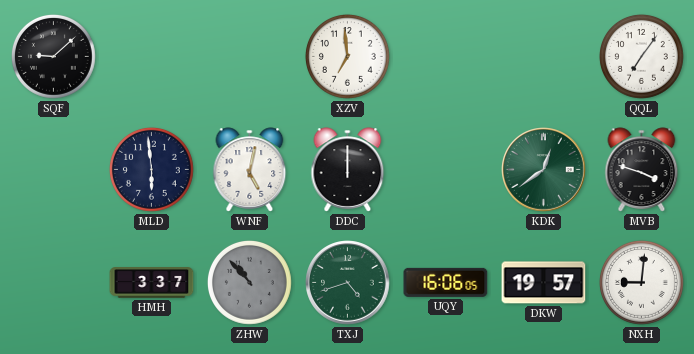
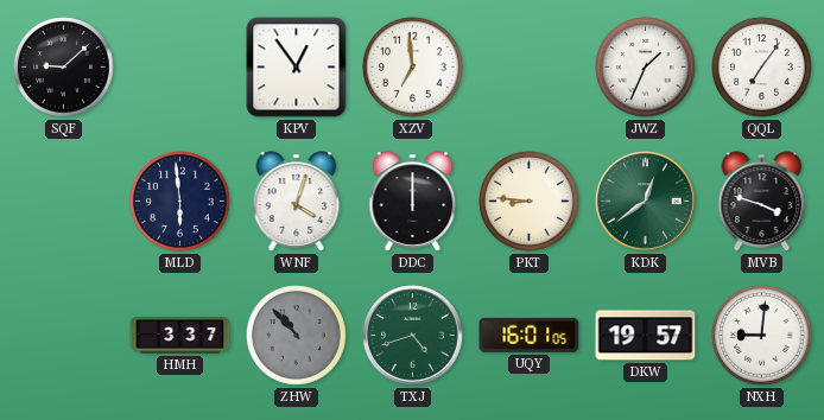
KPV: none -> 12:54 (297, 68)
JWZ: none -> 1:34 (645, 66)
WNF: 5:02 -> 4:03 (297, 202)
PKT: none -> 8:46 (528, 201)
UQY: 16:06 -> 16:01 (530, 335)
